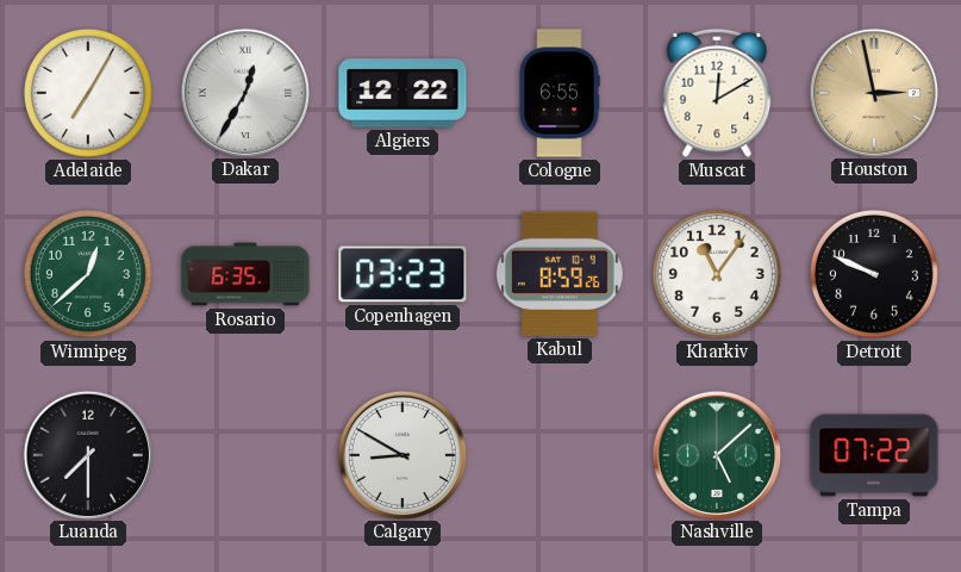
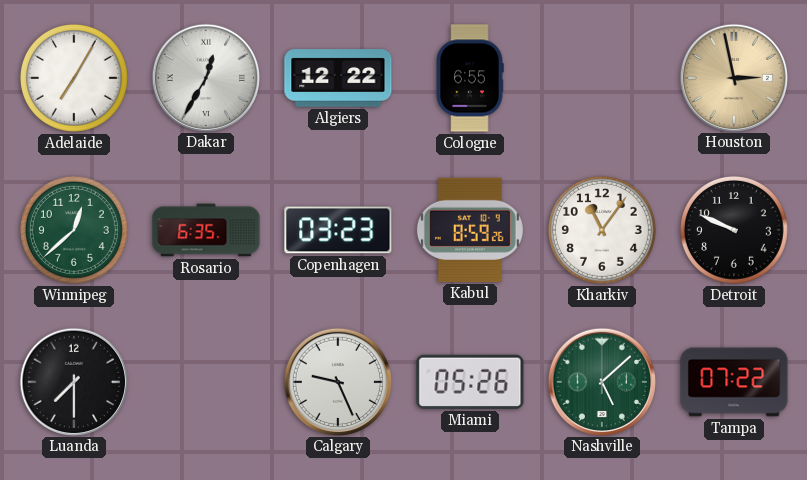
Muscat: 12:10 -> none (717, 93)
Calgary: 8:50 -> 9:26 (337, 381)
Miami: none -> 05:26 (470, 382)
